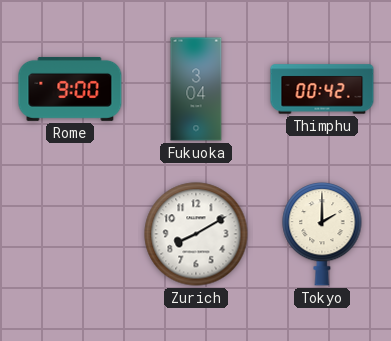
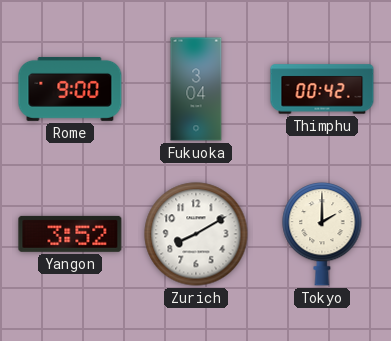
Yangon: none -> 3:52 (70, 234)
